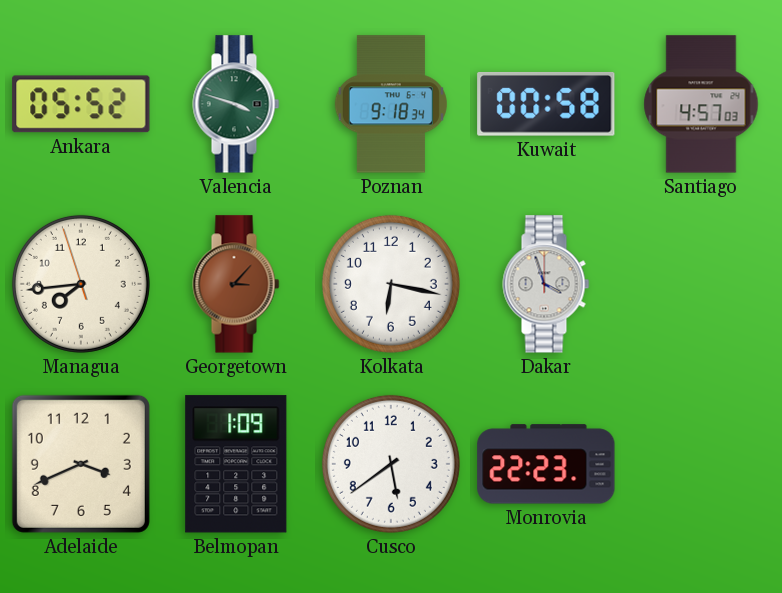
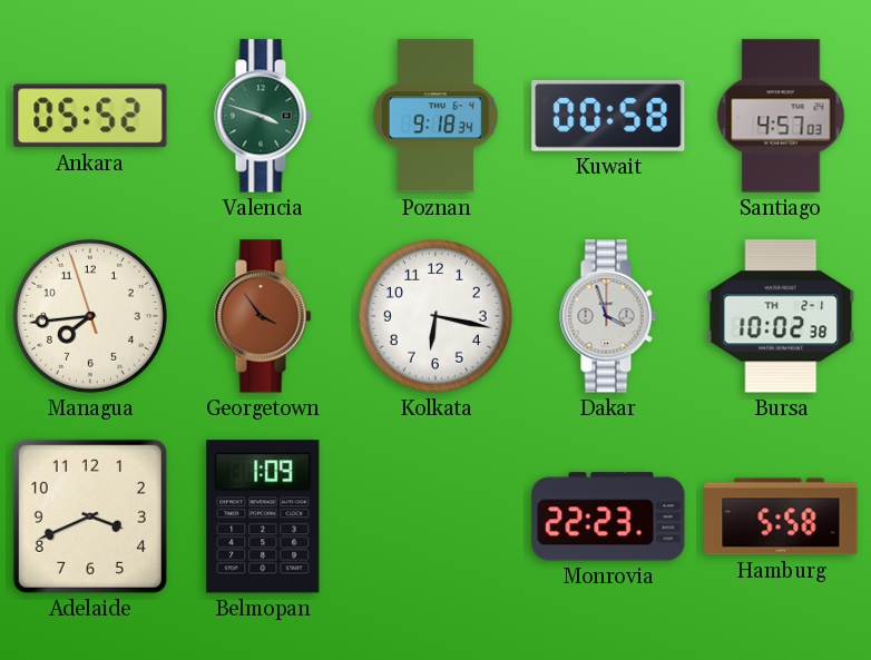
Georgetown: 3:07 -> 3:54 (263, 316)
Bursa: none -> 10:02 (781, 316)
Cusco: 5:39 -> none (391, 464)
Hamburg: none -> 5:58 (781, 516)
